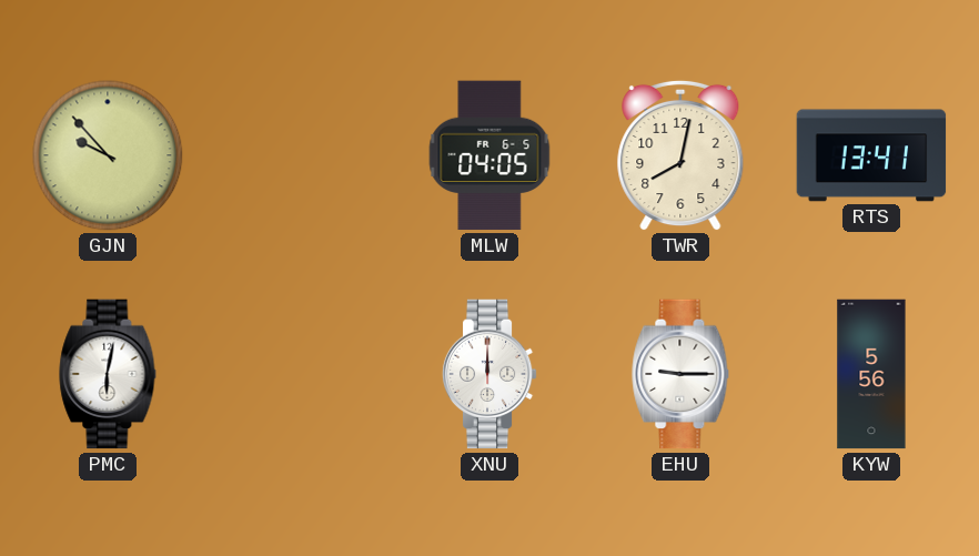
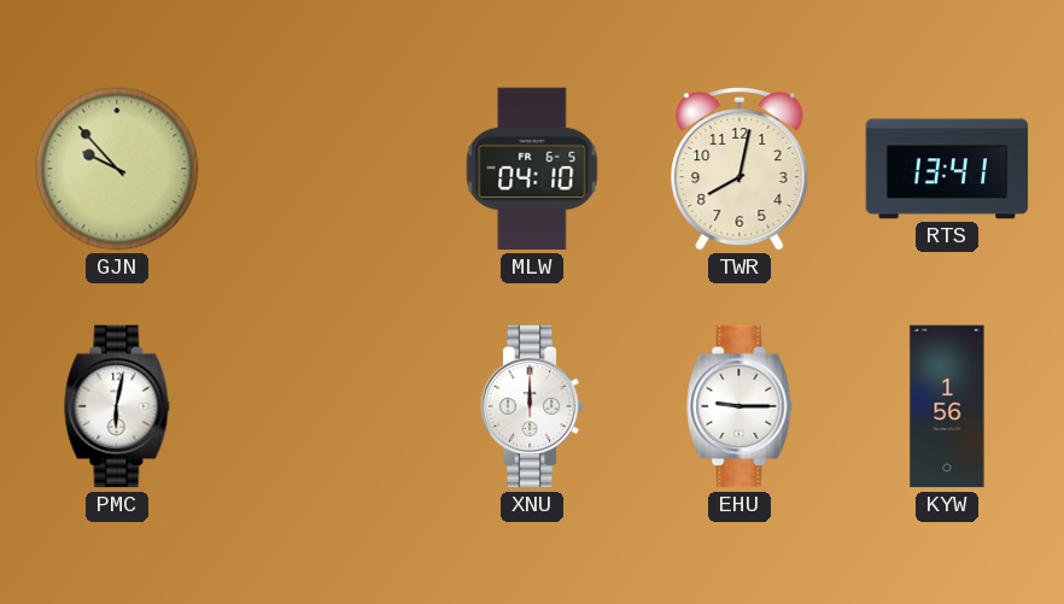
MLW: 04:05 -> 04:10 (532, 169)
KYW: 5:56 -> 1:56 (947, 406)
